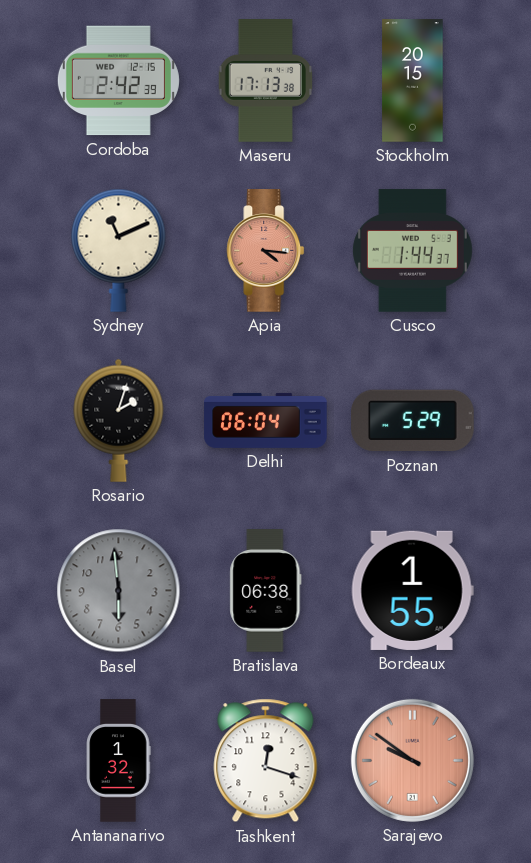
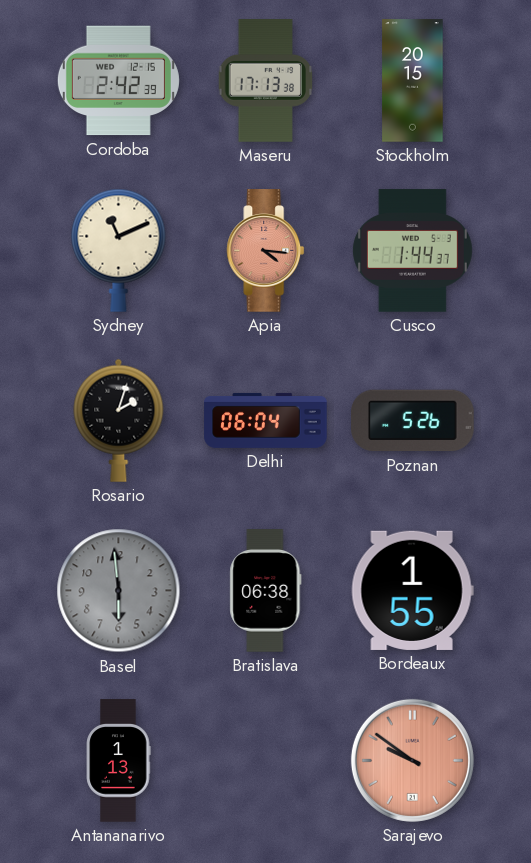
Poznan: 5:29 -> 5:26 (413, 421)
Antananarivo: 1:32 -> 1:13 (118, 761)
Tashkent: 12:18 -> none (266, 761)
